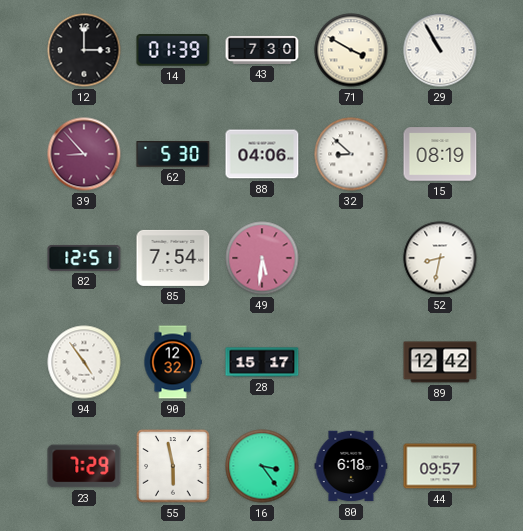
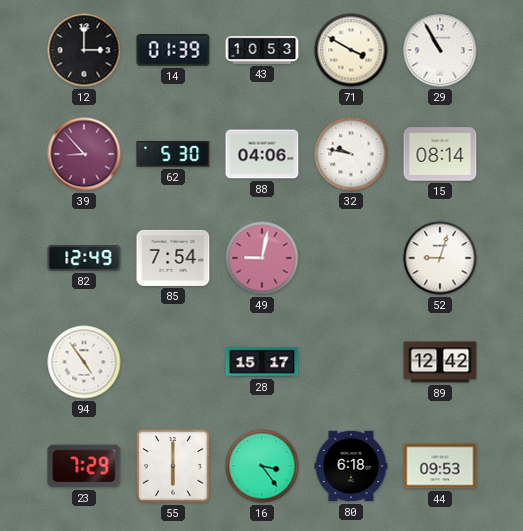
43: 7:30 -> 10:53 (262, 50)
32: 8:52 -> 9:47 (351, 154)
15: 08:19 -> 08:14 (440, 154)
82: 12:51 -> 12:49 (84, 258)
49: 5:31 -> 9:02 (262, 258)
52: 8:32 -> 9:03 (440, 258)
90: 12:32 -> none (173, 362)
55: 5:58 -> 6:00 (173, 466)
44: 09:57 -> 09:53 (440, 466)
